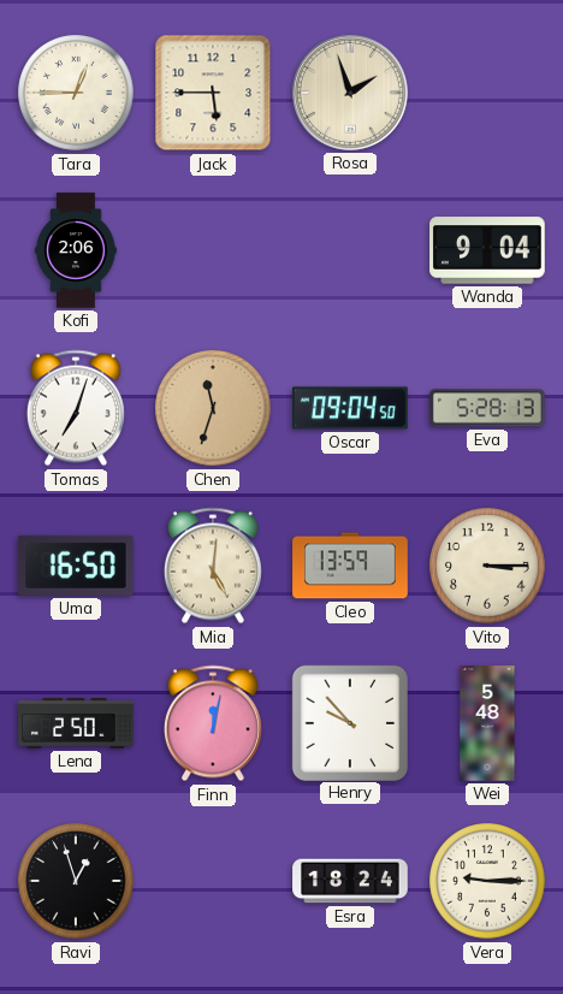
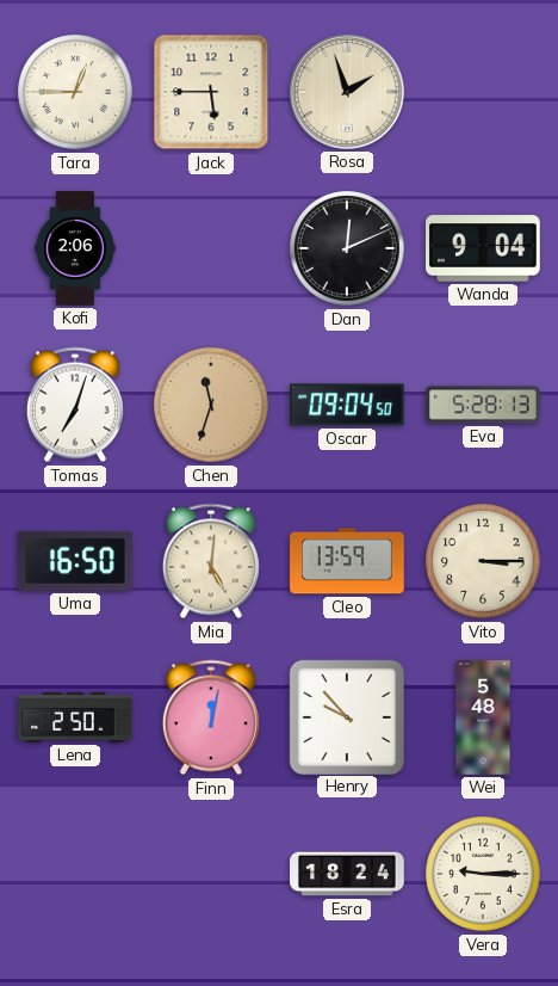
Dan: none -> 12:11 (347, 248)
Ravi: 12:57 -> none (76, 881)
